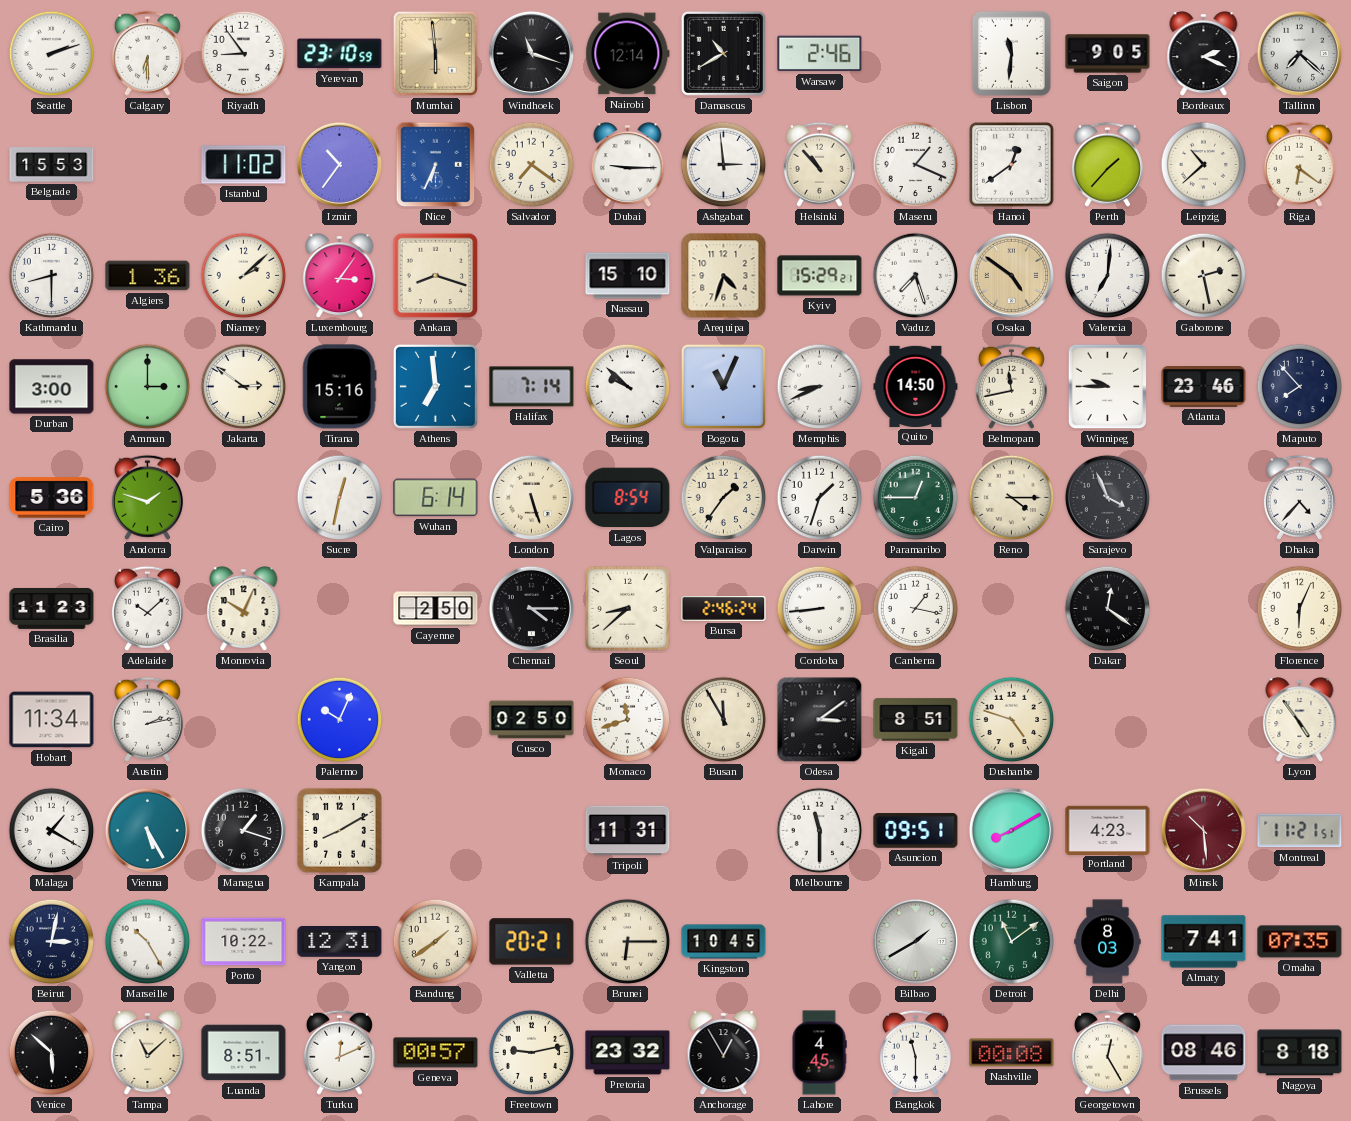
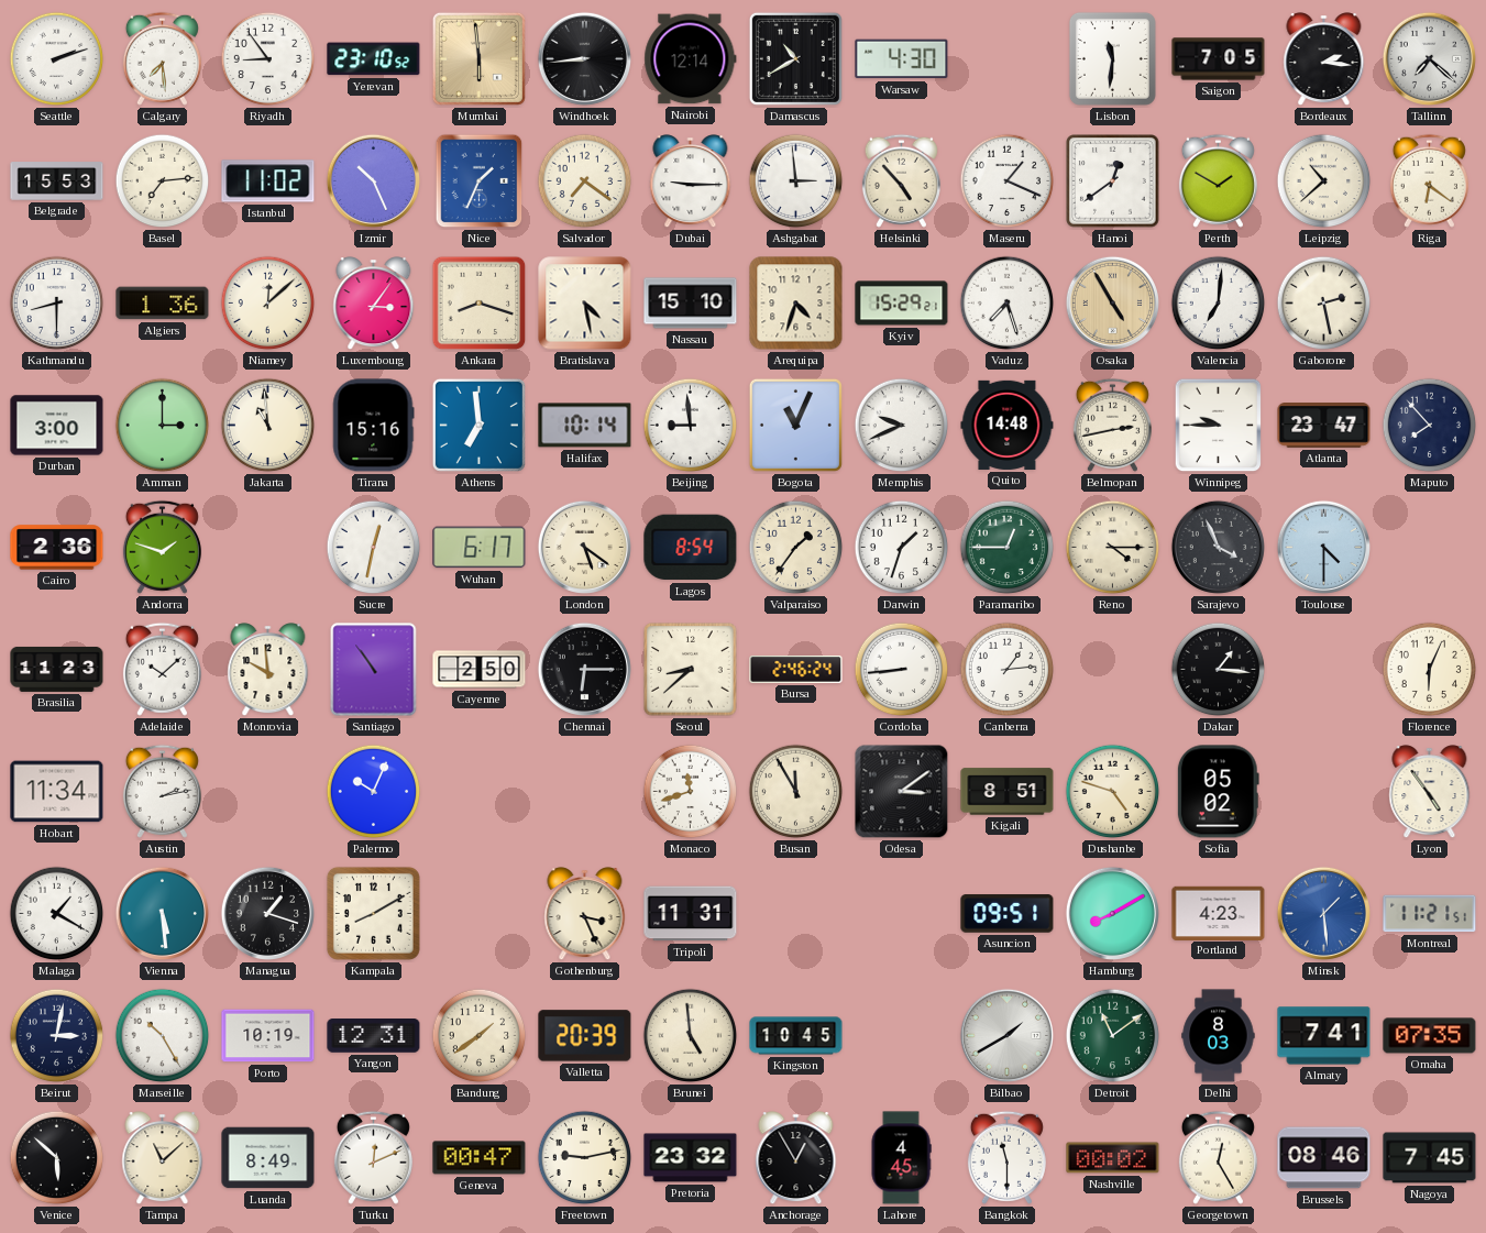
Calgary: 6:30 -> 7:29 (162, 58)
Yerevan: 23:10:59 -> 23:10:52 (374, 59)
Windhoek: 11:18 -> 8:44 (584, 58)
Warsaw: 2:46 -> 4:30 (902, 59)
Saigon: 9:05 -> 7:05 (1219, 59)
Bordeaux: 2:19 -> 2:16 (1324, 59)
Basel: none -> 7:14 (163, 181)
Izmir: 10:36 -> 10:26 (373, 180)
Nice: 6:34 -> 1:34 (480, 181)
Helsinki: 10:53 -> 4:53 (901, 180)
Perth: 1:37 -> 1:50 (1218, 180)
Niamey: 2:08 -> 12:08 (268, 304)
Bratislava: none -> 4:28 (585, 304)
Osaka: 4:51 -> 4:55 (1112, 302)
Jakarta: 2:51 -> 10:59 (268, 426)
Halifax: 7:14 -> 10:14 (585, 426)
Beijing: 9:52 -> 8:59 (691, 426)
Memphis: 8:41 -> 9:41 (902, 426)
Quito: 14:50 -> 14:48 (1008, 425)
Belmopan: 11:43 -> 2:43 (1112, 425)
Atlanta: 23:46 -> 23:47 (1324, 426)
Cairo: 5:36 -> 2:36 (57, 548)
Wuhan: 6:14 -> 6:17 (480, 548)
London: 5:27 -> 5:21 (584, 547)
Toulouse: none -> 4:30 (1323, 547)
Dhaka: 4:37 -> none (1299, 497)
Monrovia: 10:04 -> 9:59 (268, 670)
Santiago: none -> 10:54 (374, 670)
Chennai: 4:15 -> 6:15 (584, 669)
Canberra: 1:17 -> 1:14 (1008, 670)
Dakar: 12:21 -> 1:16 (1219, 670)
Cusco: 02:50 -> none (532, 720)
Sofia: none -> 05:02 (1218, 792)
Vienna: 5:25 -> 5:29 (162, 913)
Gothenburg: none -> 3:26 (585, 914)
Melbourne: 11:30 -> none (820, 831)
Minsk: 10:29 -> 1:29 (1323, 913)
Minsk dial: burgundy -> blue (1323, 913)
Porto: 10:22 -> 10:19 (268, 1036)
Valletta: 20:21 -> 20:39 (585, 1036)
Brunei: 6:15 -> 4:59 (691, 1036)
Luanda: 8:51 -> 8:49 (268, 1158)
Geneva: 00:57 -> 00:47 (480, 1158)
Nashville: 00:08 -> 00:02 (1113, 1158)
Nagoya: 8:18 -> 7:45 (1430, 1158)
